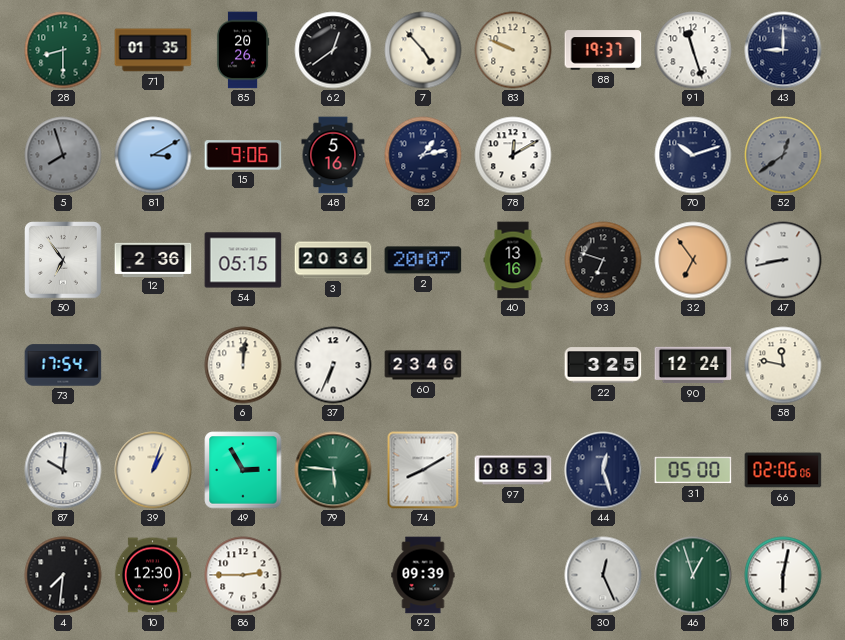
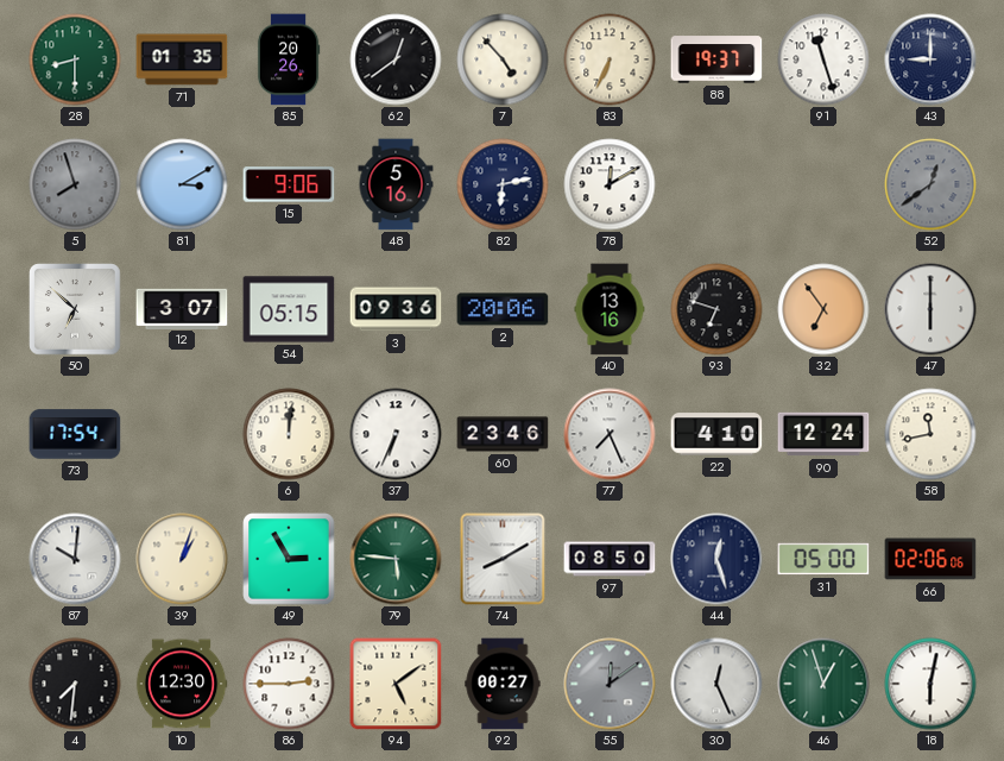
83: 9:49 -> 6:34 (610, 59)
82: 1:13 -> 6:13 (503, 184)
70: 10:12 -> none (693, 155)
50: 6:54 -> 6:52 (75, 309)
12: 2:36 -> 3:07 (182, 308)
3: 20:36 -> 09:36 (396, 309)
2: 20:07 -> 20:06 (503, 309)
47: 8:43 -> 6:00 (930, 309)
77: none -> 7:26 (610, 434)
22: 3:25 -> 4:10 (716, 434)
58: 11:47 -> 11:43 (930, 434)
97: 08:53 -> 08:50 (610, 559)
94: none -> 5:09 (396, 684)
92: 09:39 -> 00:27 (503, 684)
55: none -> 12:09 (610, 684)
